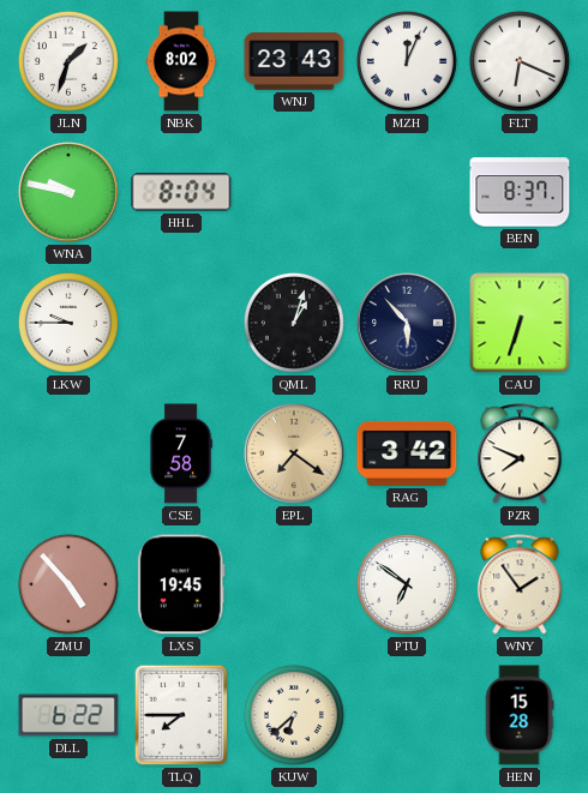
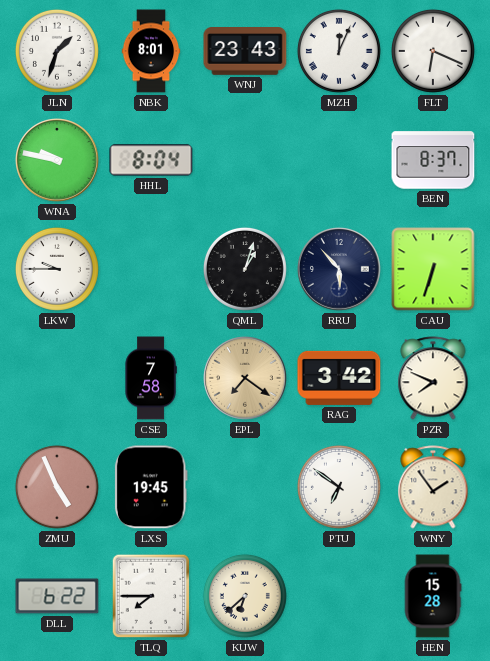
NBK: 8:02 -> 8:01 (151, 51)
ZMU: 4:53 -> 4:56 (57, 487)
